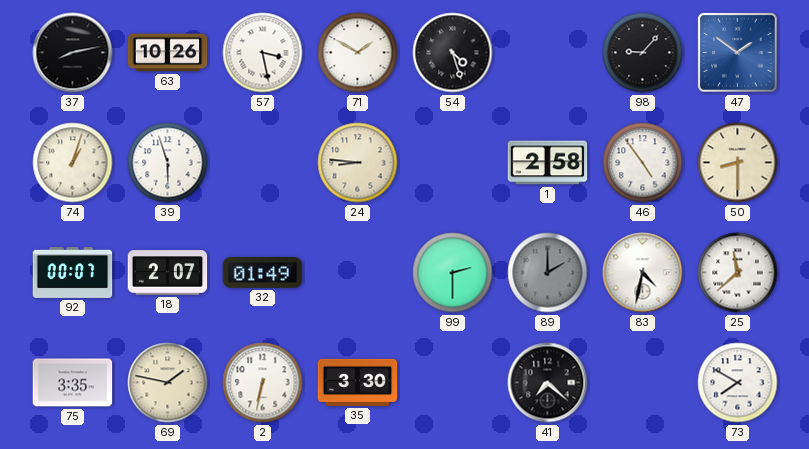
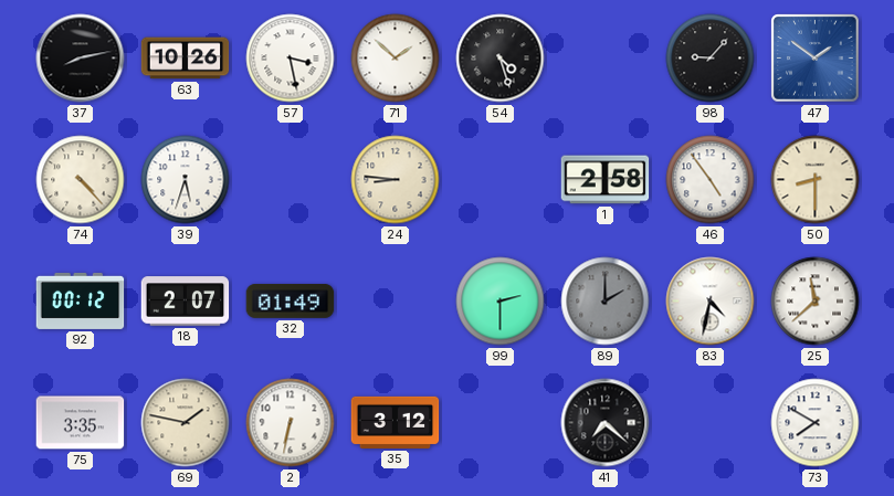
71: 1:50 -> 1:52 (396, 59)
74: 1:03 -> 4:23 (81, 180)
39: 5:57 -> 5:33 (186, 180)
92: 00:07 -> 00:12 (81, 300)
35: 3:30 -> 3:12 (396, 422)
